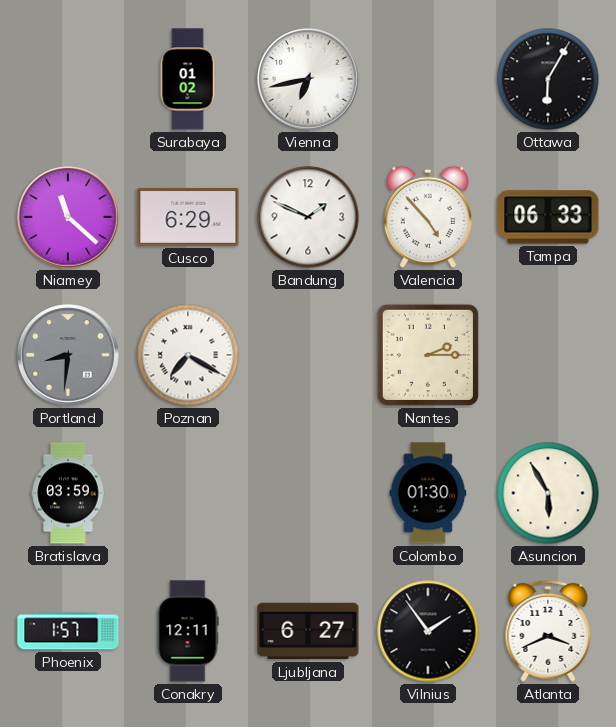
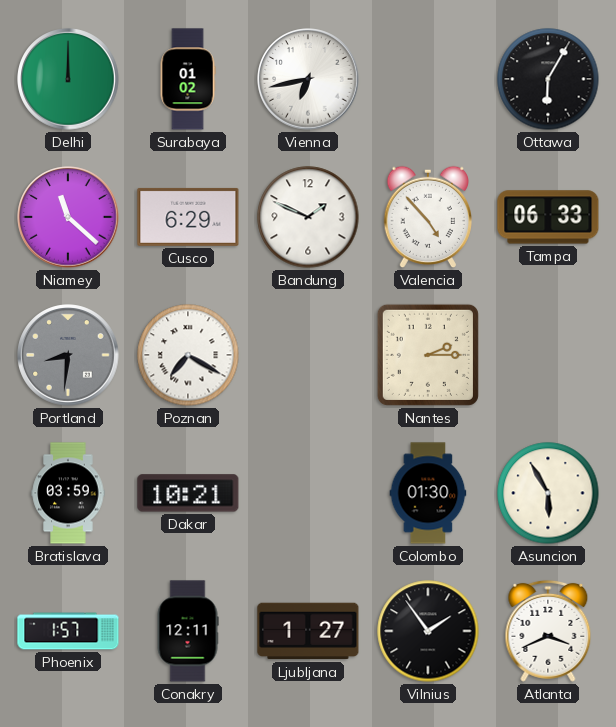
Delhi: none -> 12:00 (68, 79)
Dakar: none -> 10:21 (188, 493)
Ljubljana: 6:27 -> 1:27 (308, 631)
